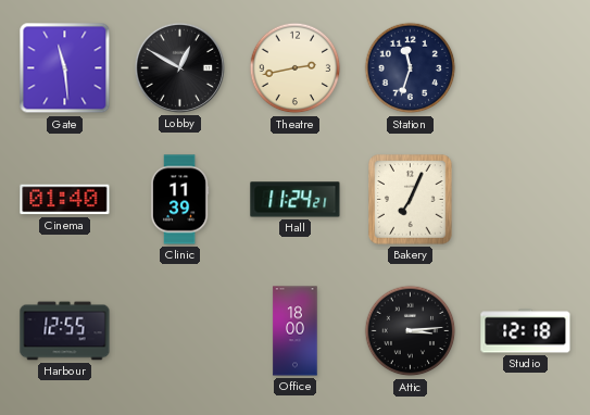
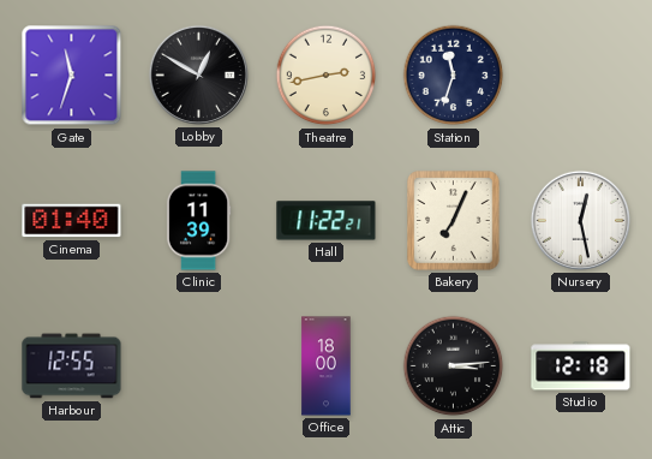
Gate: 11:29 -> 11:33 (72, 76)
Hall: 11:24 -> 11:22 (327, 221)
Nursery: none -> 12:28 (580, 220)
